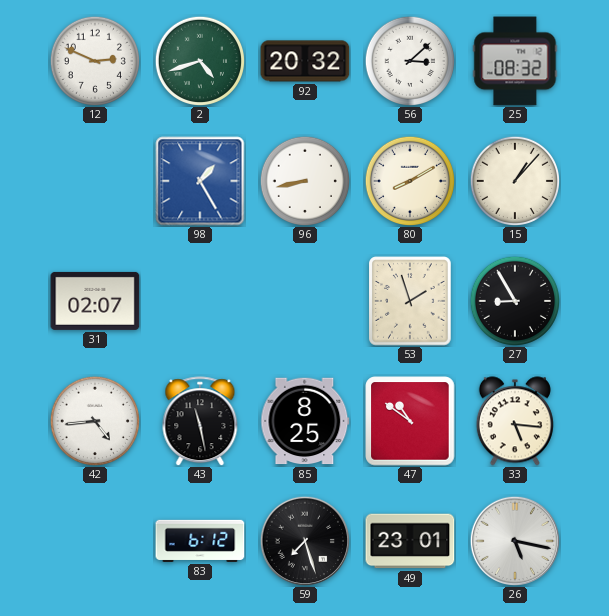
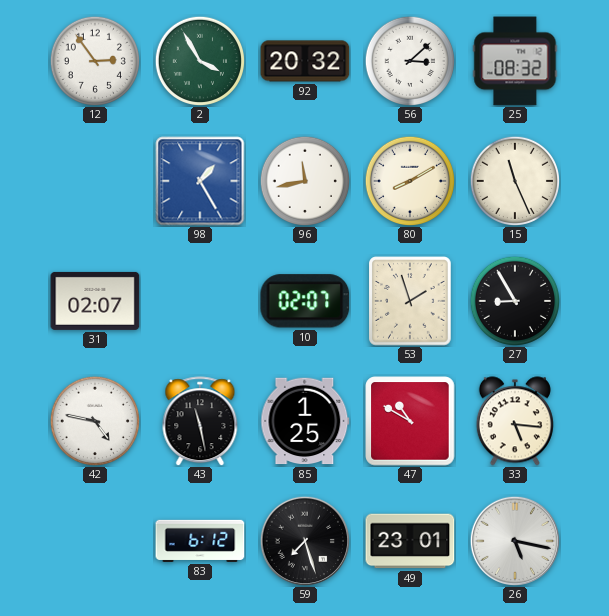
12: 2:49 -> 2:54 (94, 60)
2: 4:42 -> 3:55 (199, 60)
96: 8:43 -> 11:43 (304, 180)
15: 1:07 -> 11:26 (514, 180)
10: none -> 02:07 (305, 301)
42: 4:44 -> 4:47 (94, 420)
85: 8:25 -> 1:25 (305, 421)
47: 10:51 -> 10:50 (410, 421)
